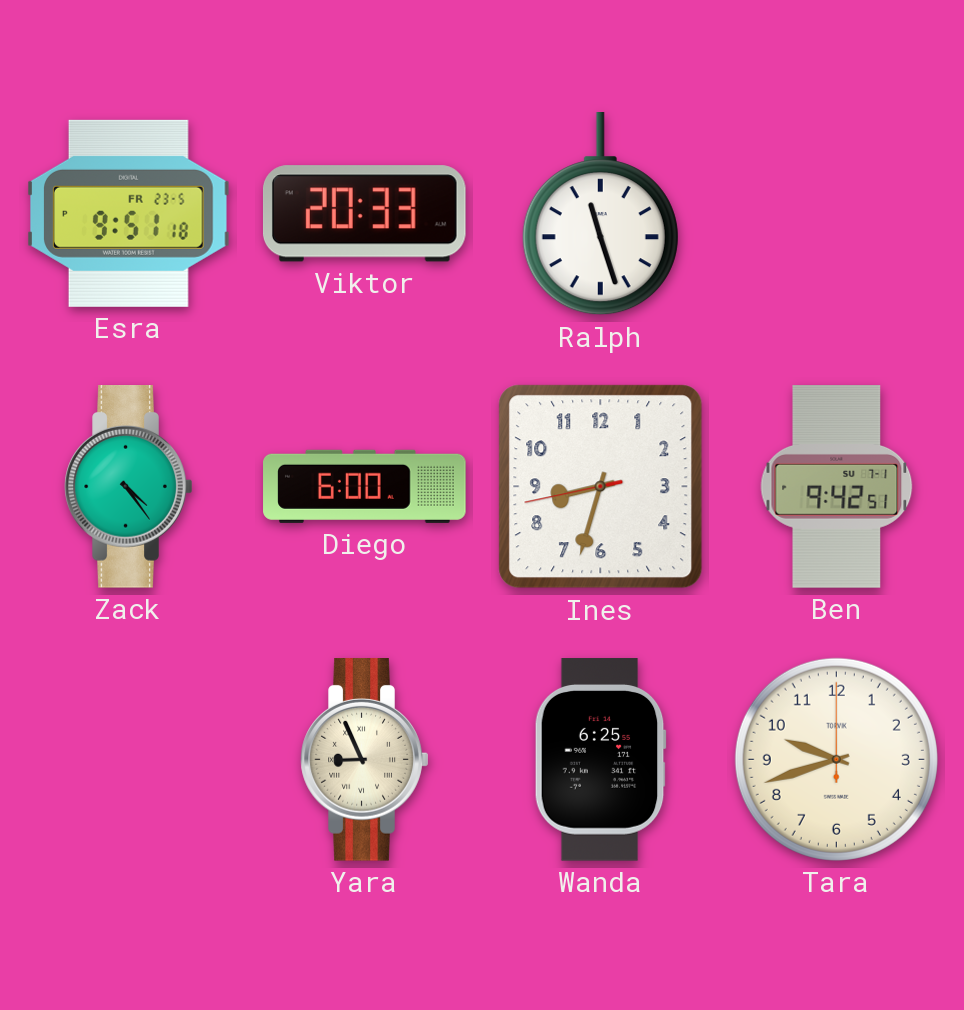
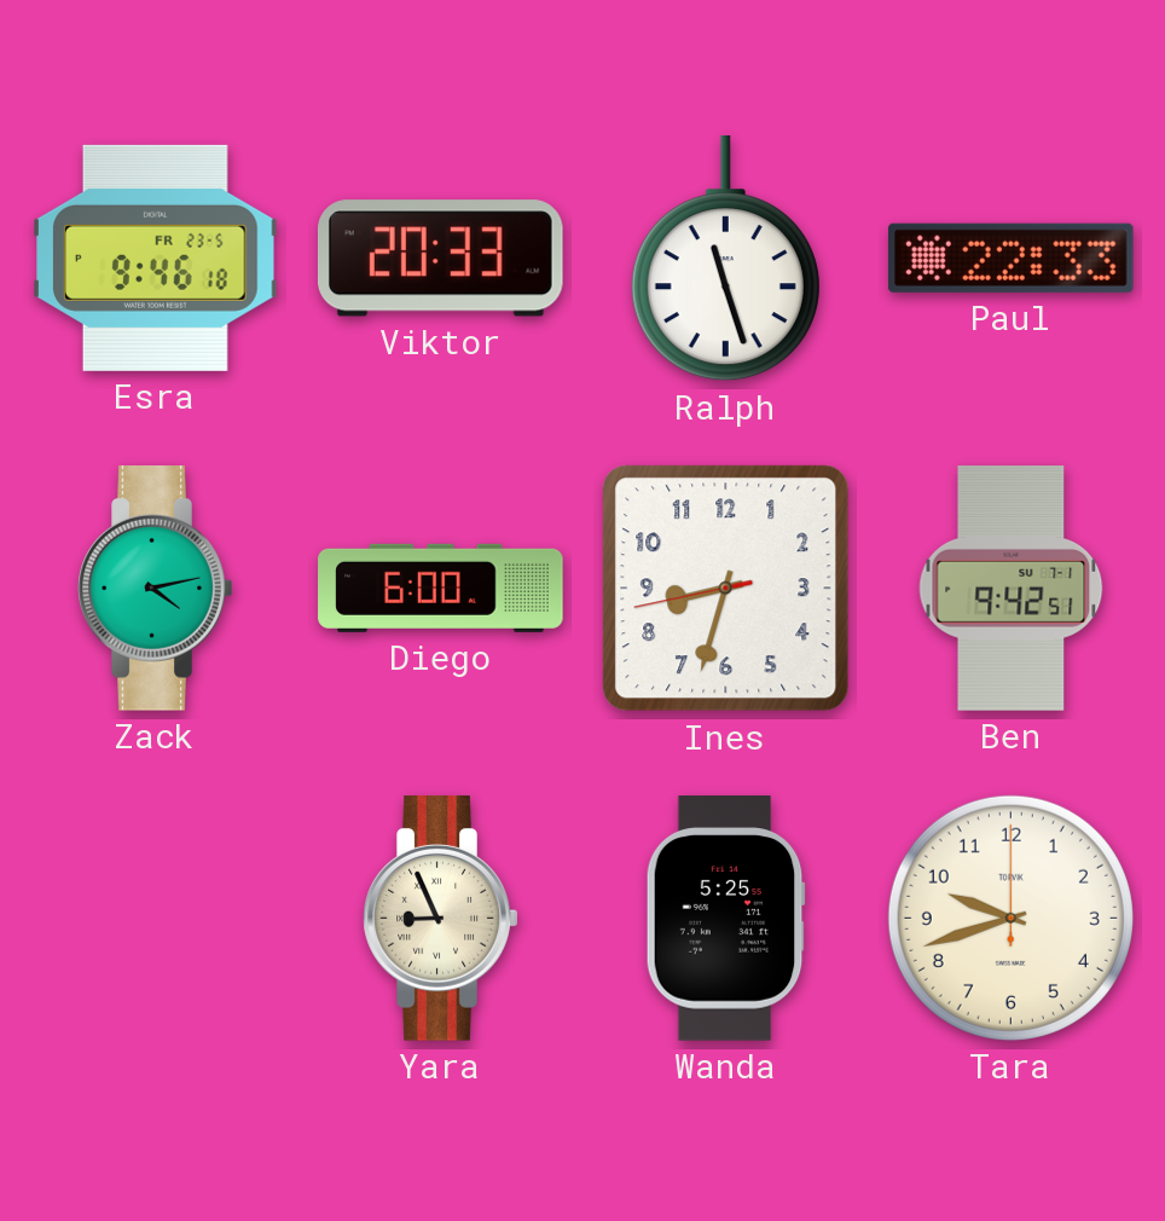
Esra: 9:51 -> 9:46 (156, 257)
Paul: none -> 22:33 (1010, 257)
Zack: 4:24 -> 4:13 (156, 589)
Wanda: 6:25 -> 5:25 (725, 919)
